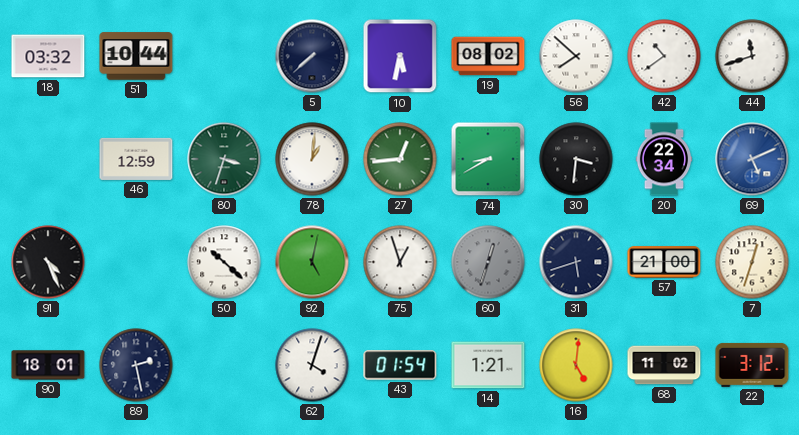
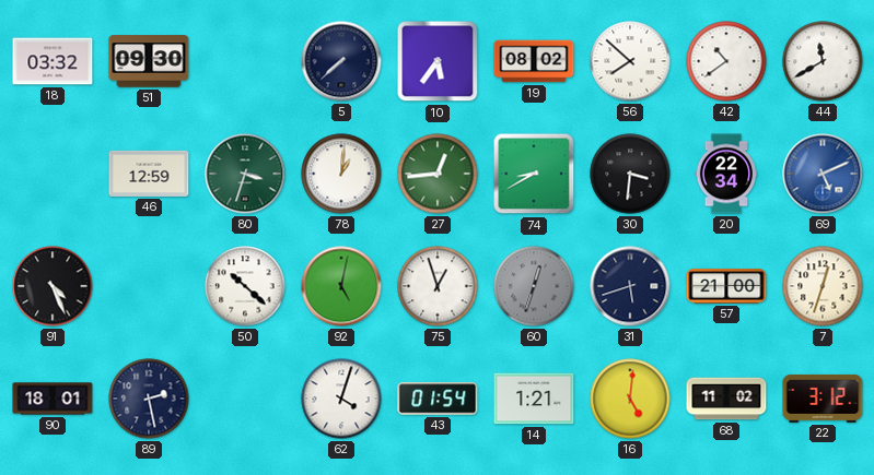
51: 10:44 -> 09:30 (149, 61)
10: 5:32 -> 5:36 (438, 61)
44: 11:42 -> 11:40 (823, 61)
